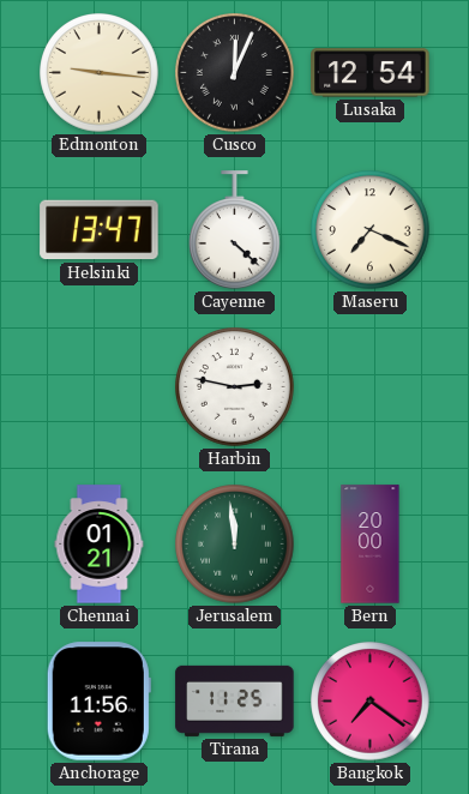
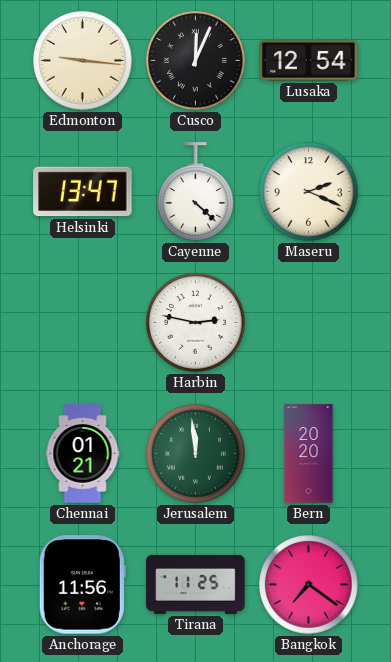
Maseru: 7:19 -> 2:19 (309, 192)
Bern: 20:00 -> 20:20 (309, 454)
